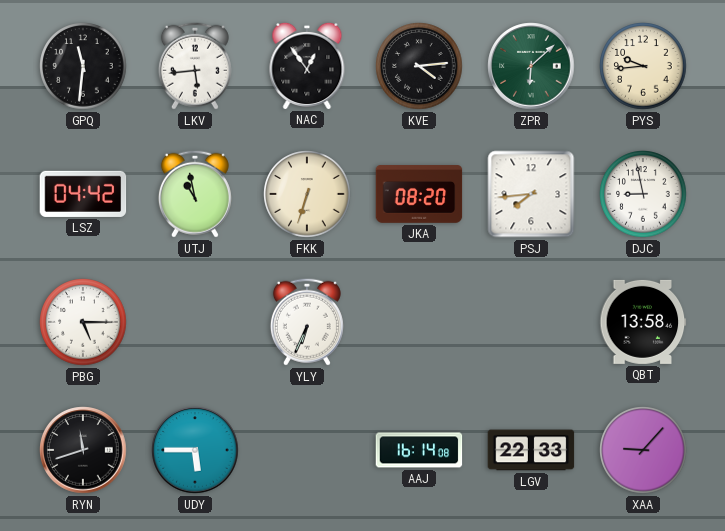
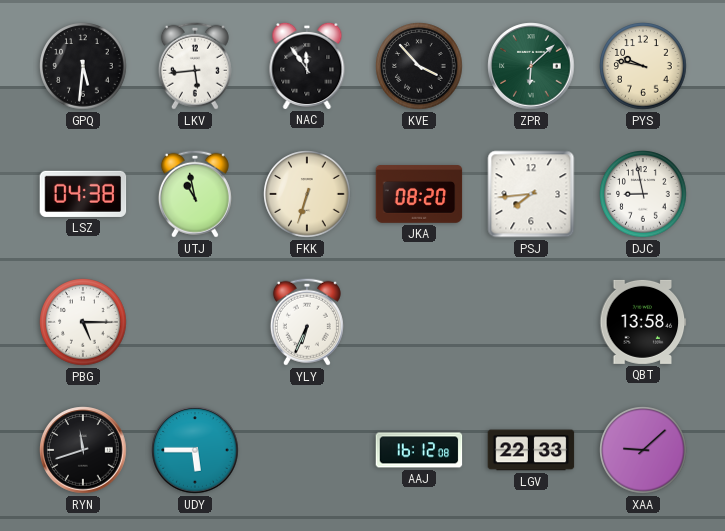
GPQ: 11:31 -> 5:31 (83, 66)
NAC: 12:54 -> 11:54 (307, 65)
KVE: 4:14 -> 3:53 (419, 66)
PYS: 9:44 -> 9:47 (643, 66)
LSZ: 04:42 -> 04:38 (83, 194)
AAJ: 16:14 -> 16:12 (419, 450)
XAA: 9:07 -> 9:08 (643, 450)
